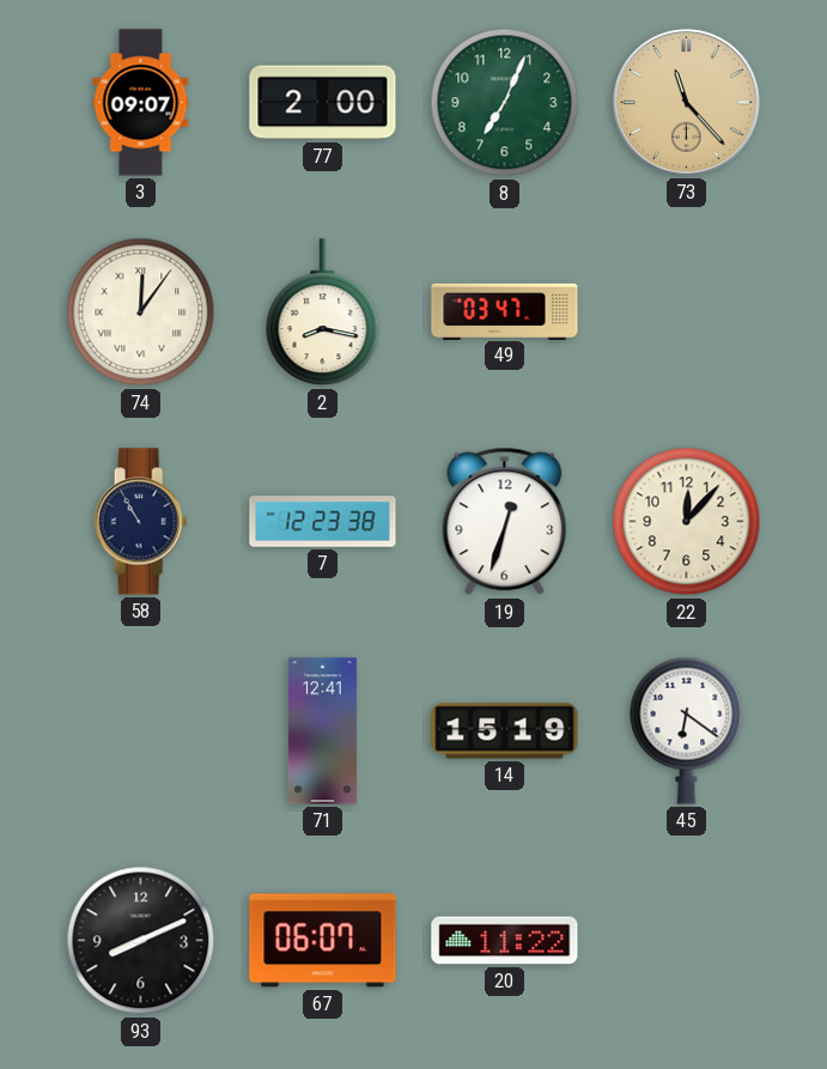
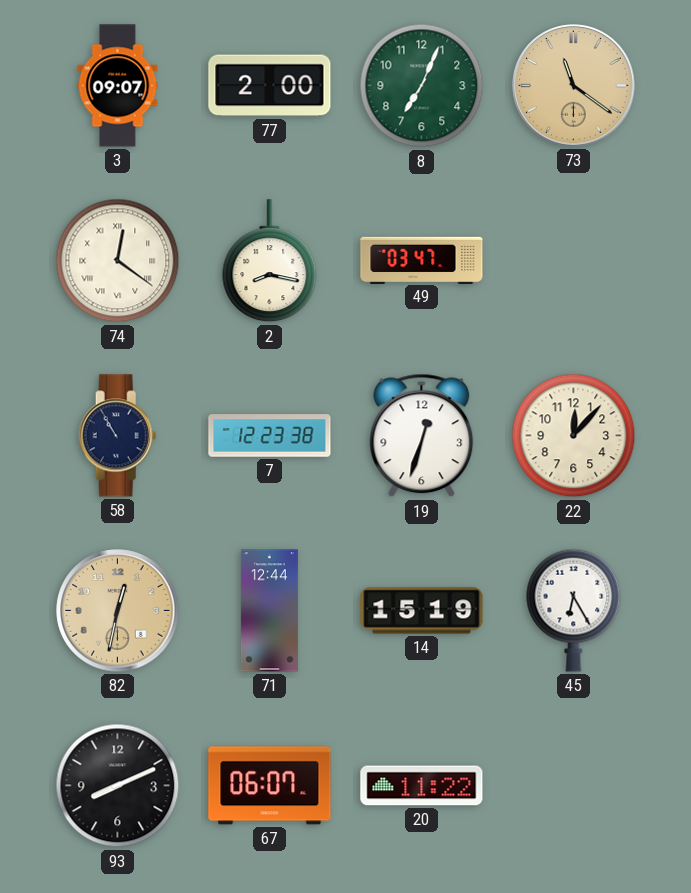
73: 11:23 -> 11:21 (574, 86)
74: 12:06 -> 12:21 (118, 261)
82: none -> 12:32 (118, 611)
71: 12:41 -> 12:44 (269, 611)
45: 6:21 -> 6:25 (574, 610)
